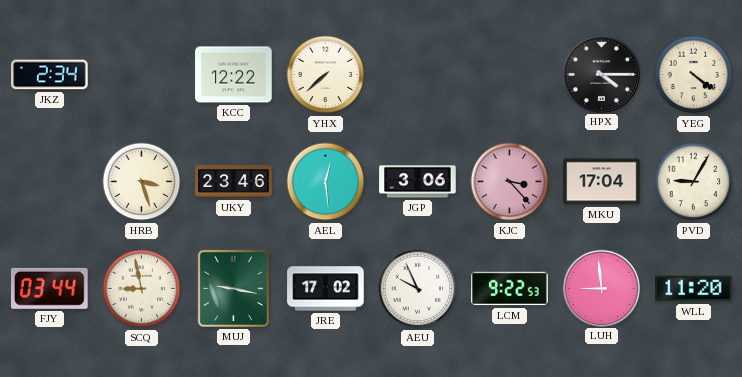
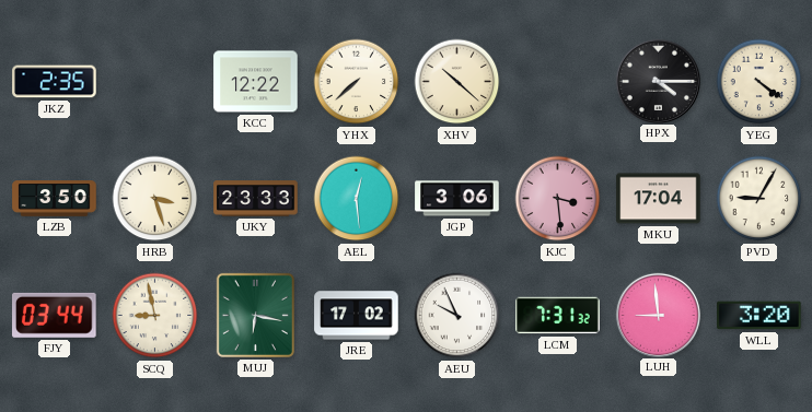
JKZ: 2:34 -> 2:35 (55, 82)
XHV: none -> 10:22 (457, 82)
LZB: none -> 3:50 (55, 199)
UKY: 23:46 -> 23:33 (256, 199)
KJC: 3:23 -> 3:29 (558, 199)
MUJ: 9:17 -> 6:17 (255, 315)
LCM: 9:22 -> 7:31 (558, 316)
WLL: 11:20 -> 3:20 (759, 316)
